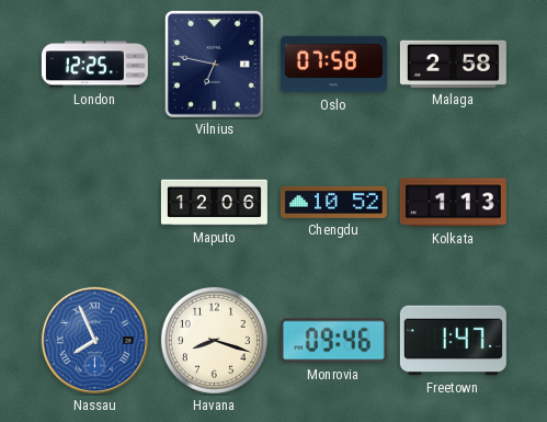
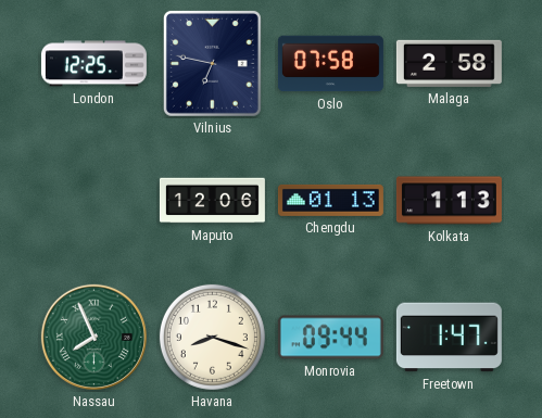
Chengdu: 10:52 -> 01:13 (330, 200)
Nassau dial: blue -> green (93, 337)
Monrovia: 09:46 -> 09:44 (330, 338)
